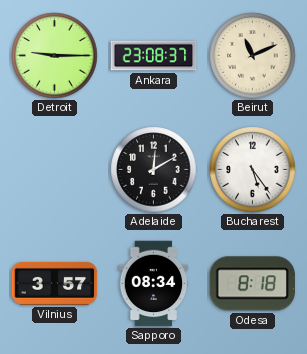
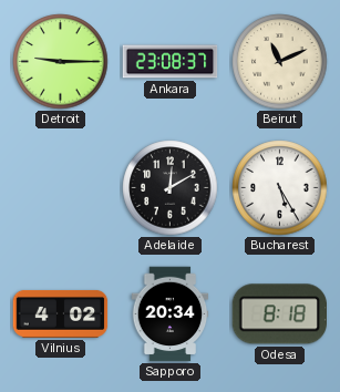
Bucharest: 5:24 -> 5:25 (280, 188)
Vilnius: 3:57 -> 4:02 (61, 313)
Sapporo: 08:34 -> 20:34 (171, 314)
